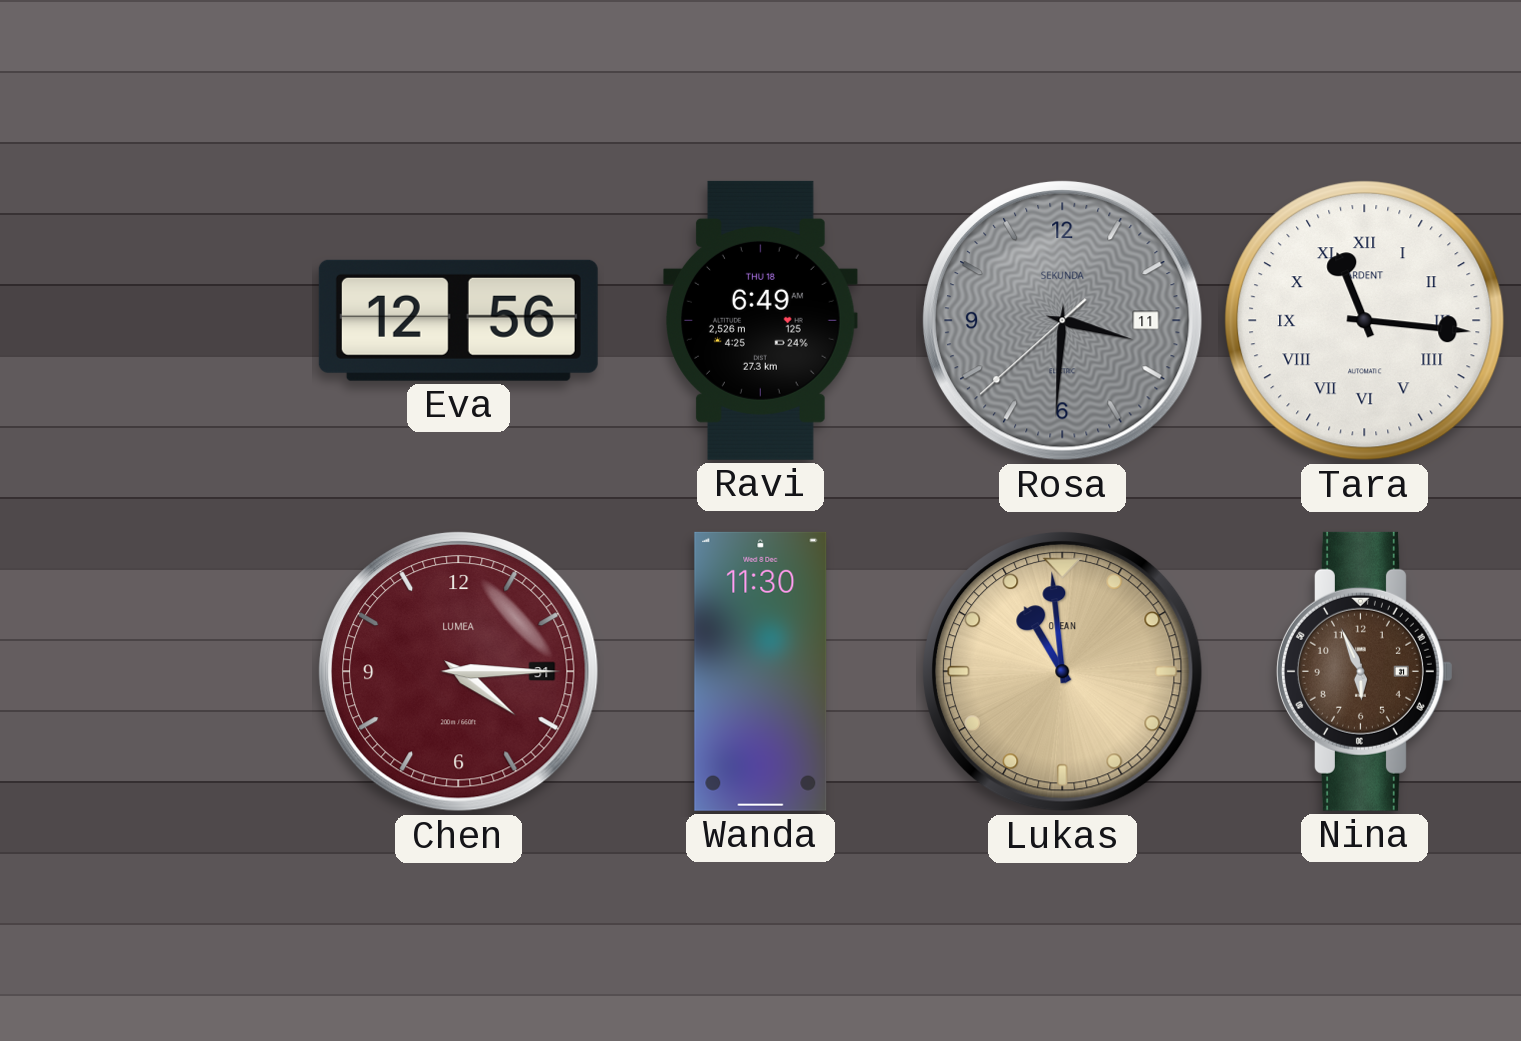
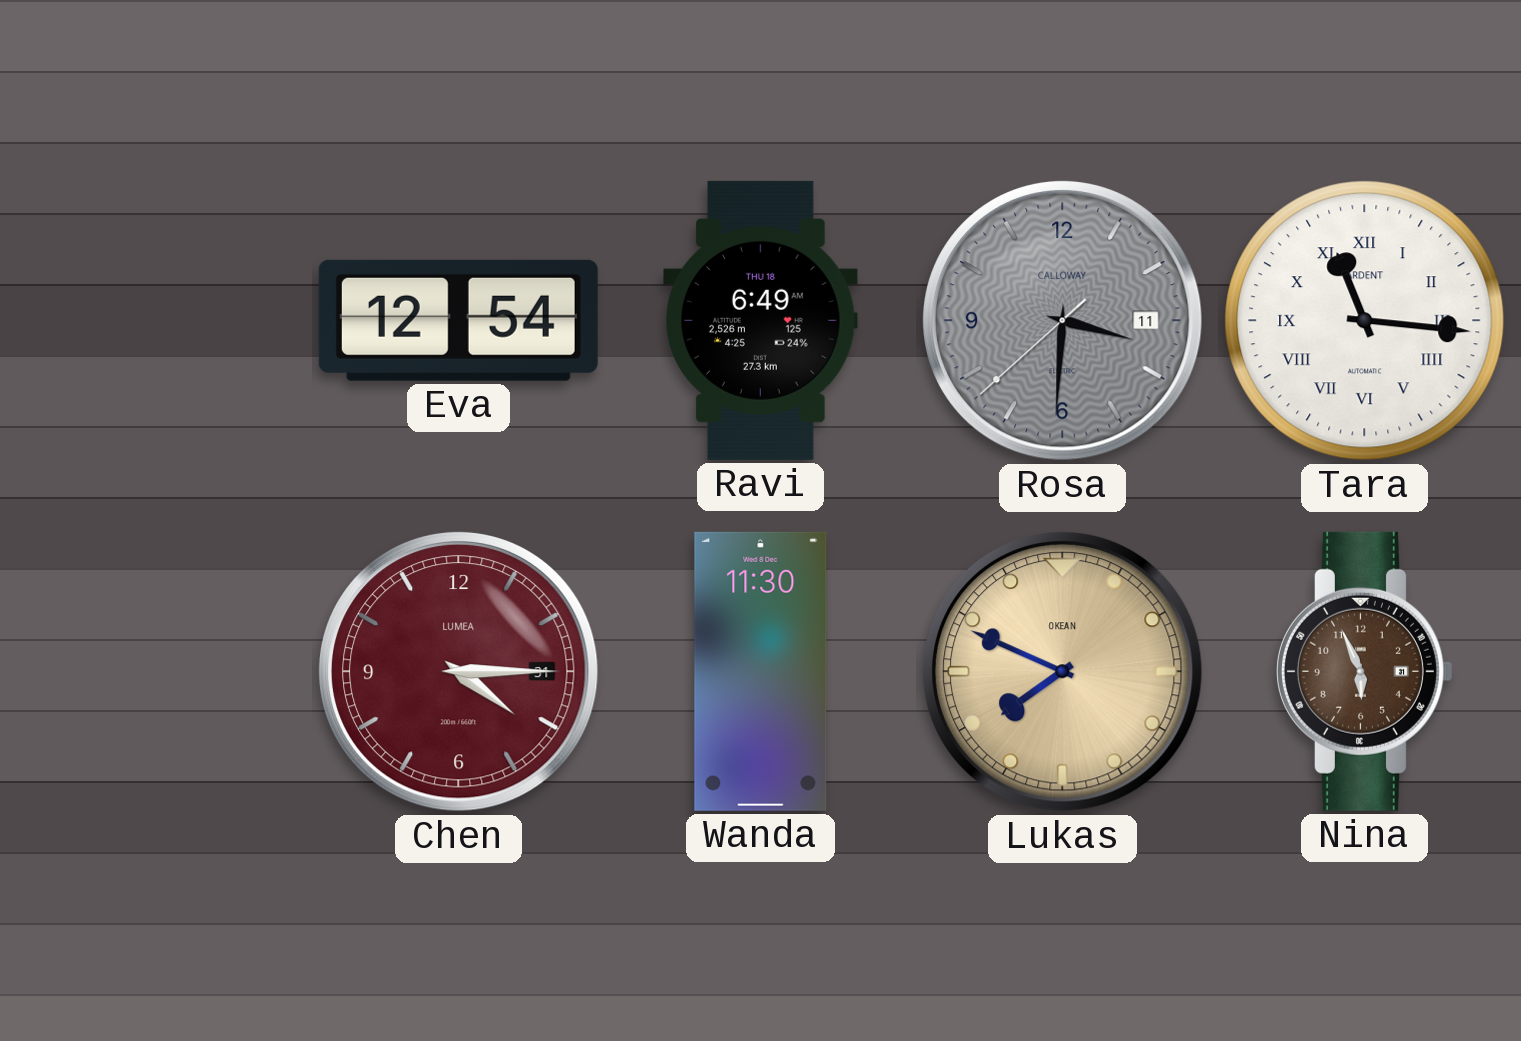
Eva: 12:56 -> 12:54 (458, 320)
Rosa brand: SEKUNDA -> CALLOWAY (1062, 320)
Lukas: 10:59 -> 7:49 (1062, 671)
